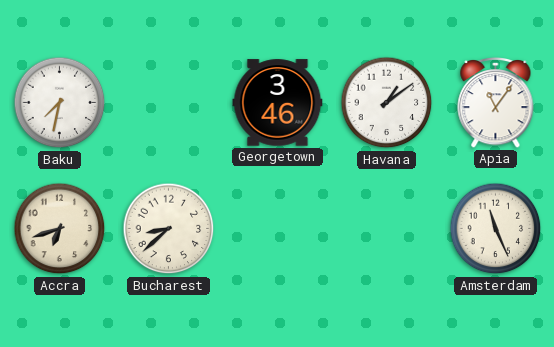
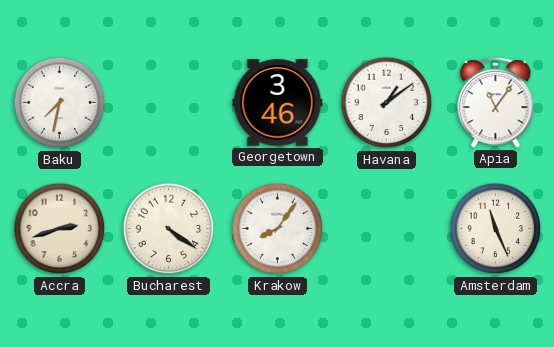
Accra: 6:42 -> 2:42 (60, 229)
Bucharest: 8:38 -> 4:21 (169, 229)
Krakow: none -> 8:06 (278, 229)
